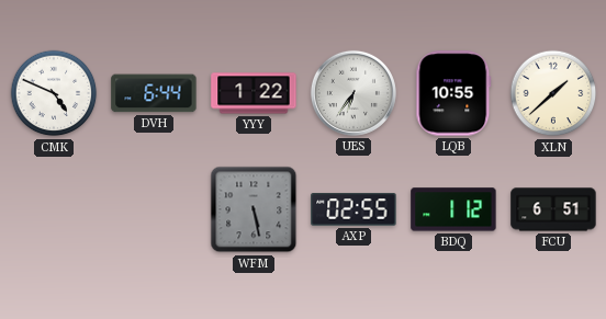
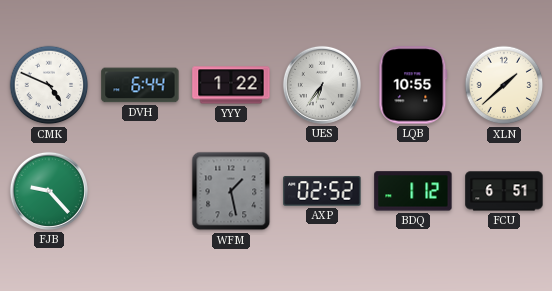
FJB: none -> 9:23 (49, 191)
WFM: 5:28 -> 1:28 (231, 191)
AXP: 02:55 -> 02:52 (322, 191)
